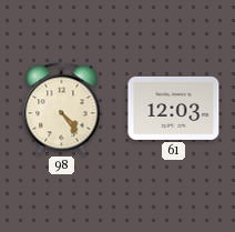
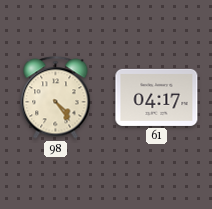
61: 12:03 -> 04:17 (157, 97)
